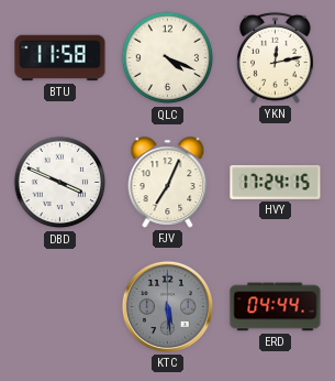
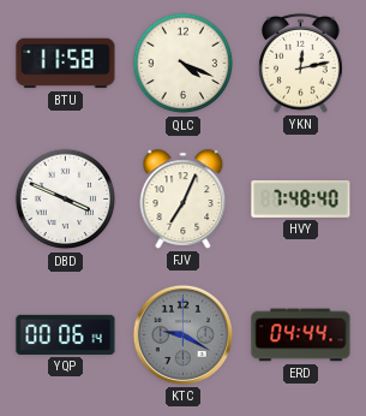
HVY: 17:24 -> 7:48 (301, 198)
YQP: none -> 00:06 (66, 334)
KTC: 5:29 -> 9:20 (182, 334)
